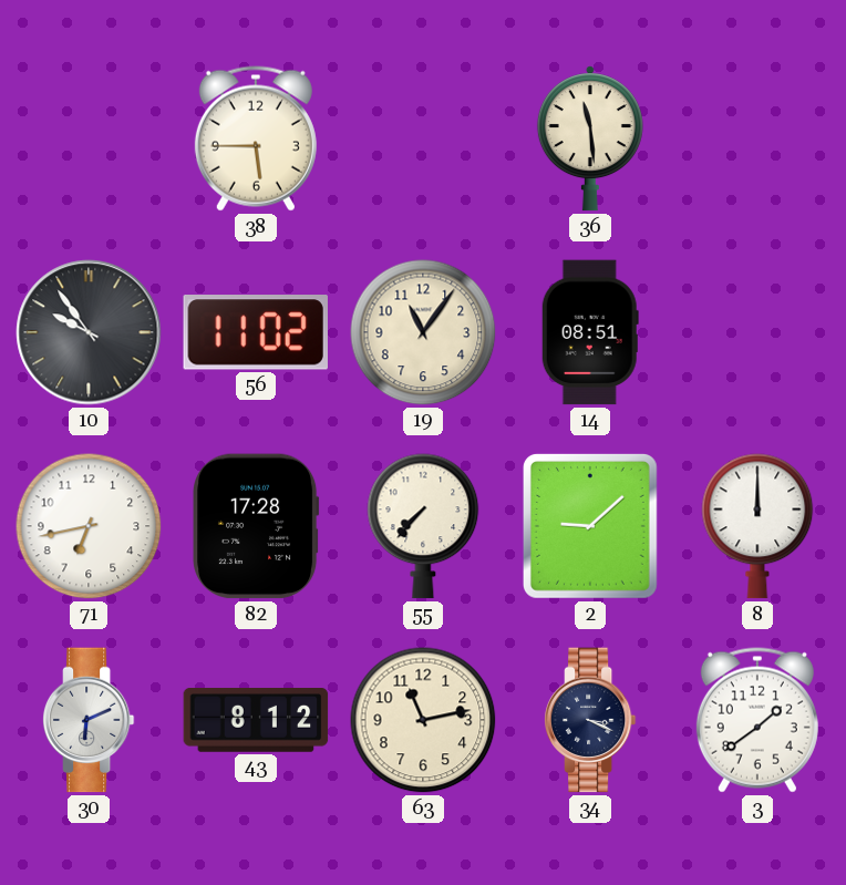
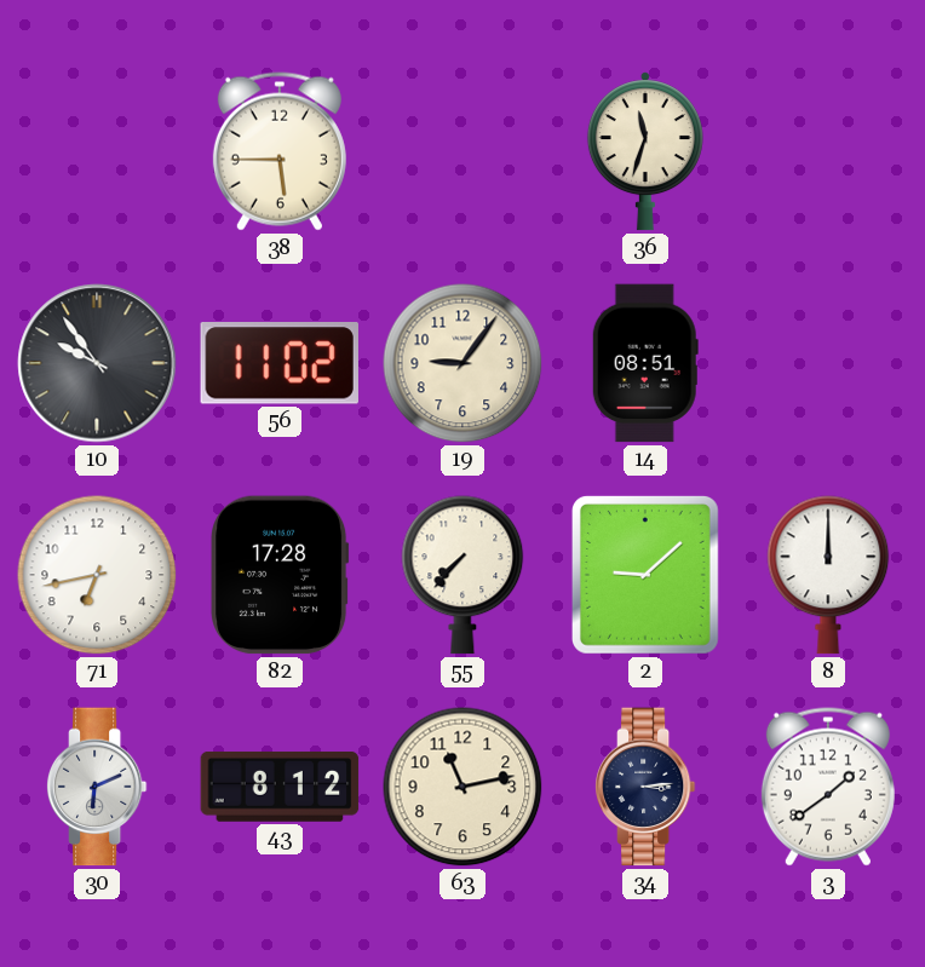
36: 11:29 -> 11:33 (645, 151)
19: 11:06 -> 9:06 (462, 363)
34: 3:19 -> 3:14 (645, 787)
